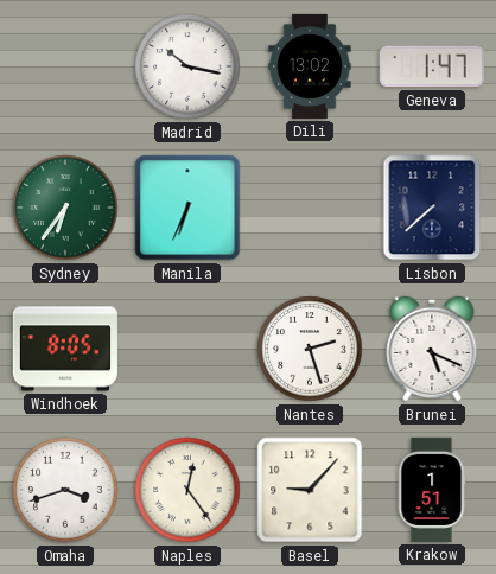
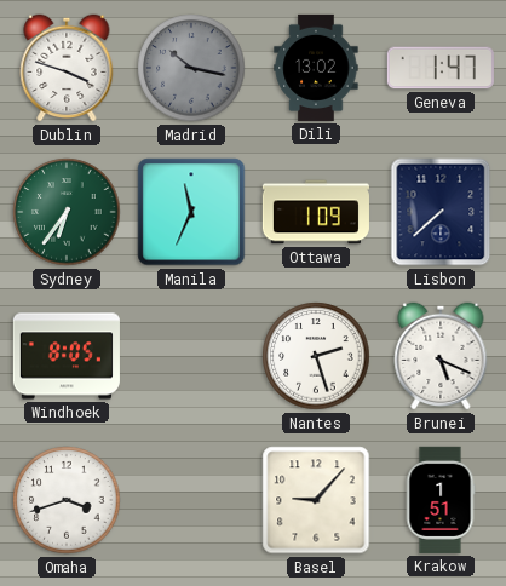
Dublin: none -> 3:48 (67, 68)
Madrid dial: white -> grey (191, 68)
Manila: 6:34 -> 11:34 (191, 212)
Ottawa: none -> 1:09 (316, 212)
Naples: 12:24 -> none (187, 490)
